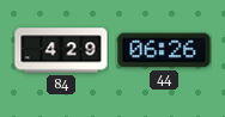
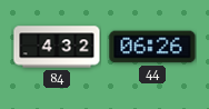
84: 4:29 -> 4:32 (57, 47)
